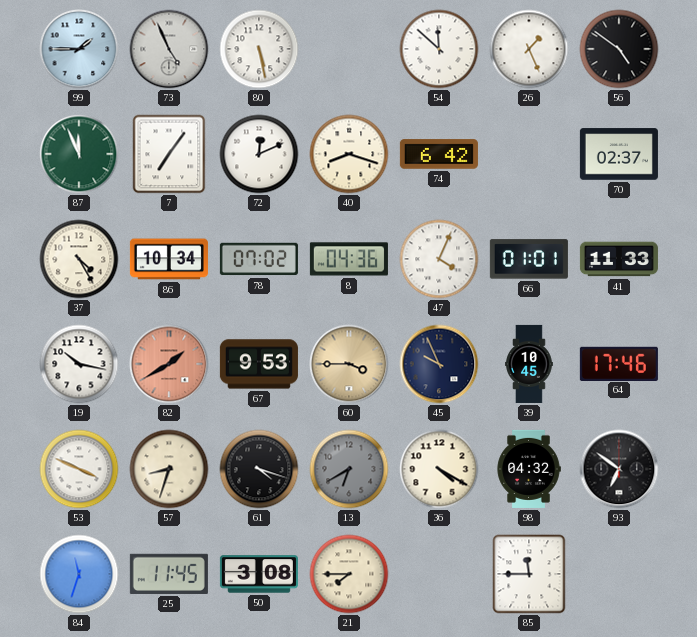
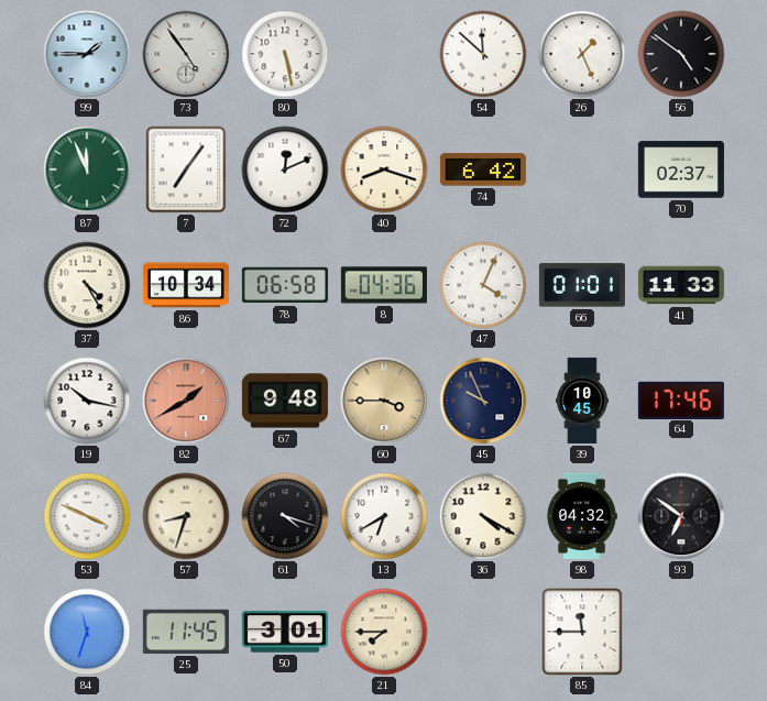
73: 4:56 -> 4:54 (186, 54)
78: 07:02 -> 06:58 (285, 285)
67: 9:53 -> 9:48 (285, 401)
13 dial: grey -> white (384, 516)
50: 3:08 -> 3:01 (285, 632)
